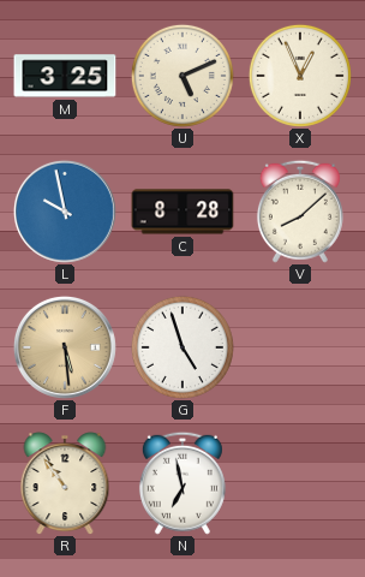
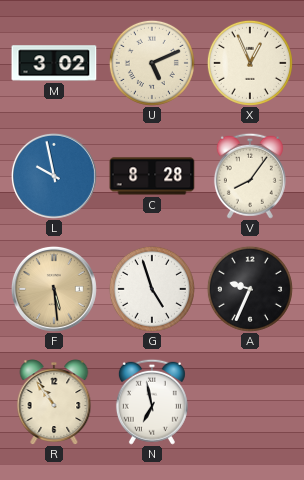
M: 3:25 -> 3:02 (54, 63)
V: 8:08 -> 8:06 (250, 176)
A: none -> 9:34 (250, 289)
